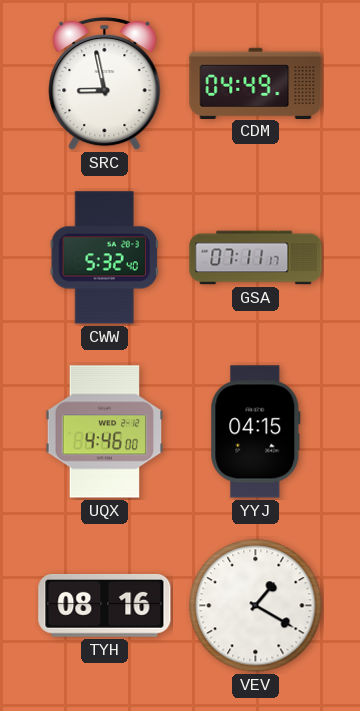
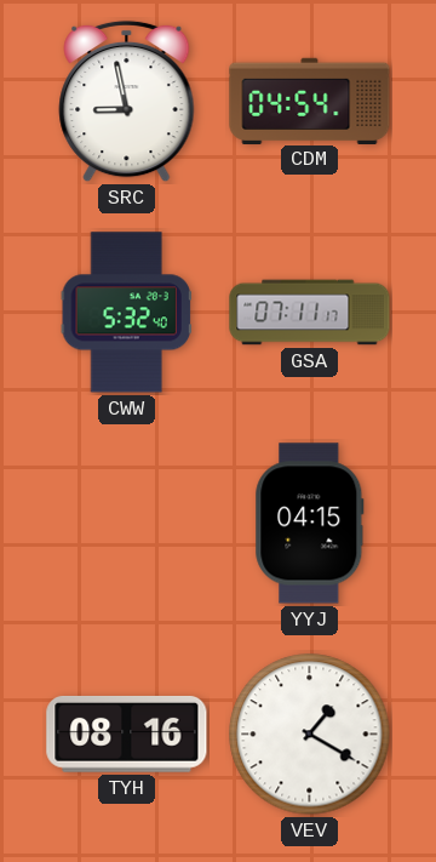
CDM: 04:49 -> 04:54 (310, 101)
UQX: 4:46 -> none (105, 432)
